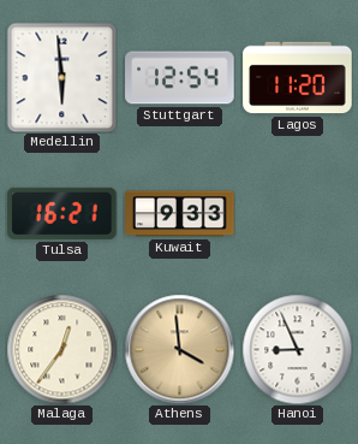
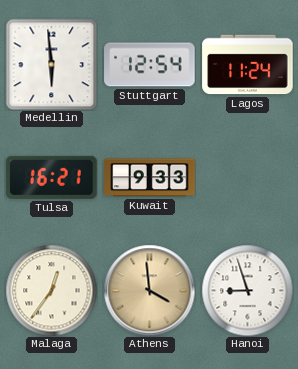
Lagos: 11:20 -> 11:24 (248, 65)
Hanoi: 8:56 -> 8:57 (247, 290)
